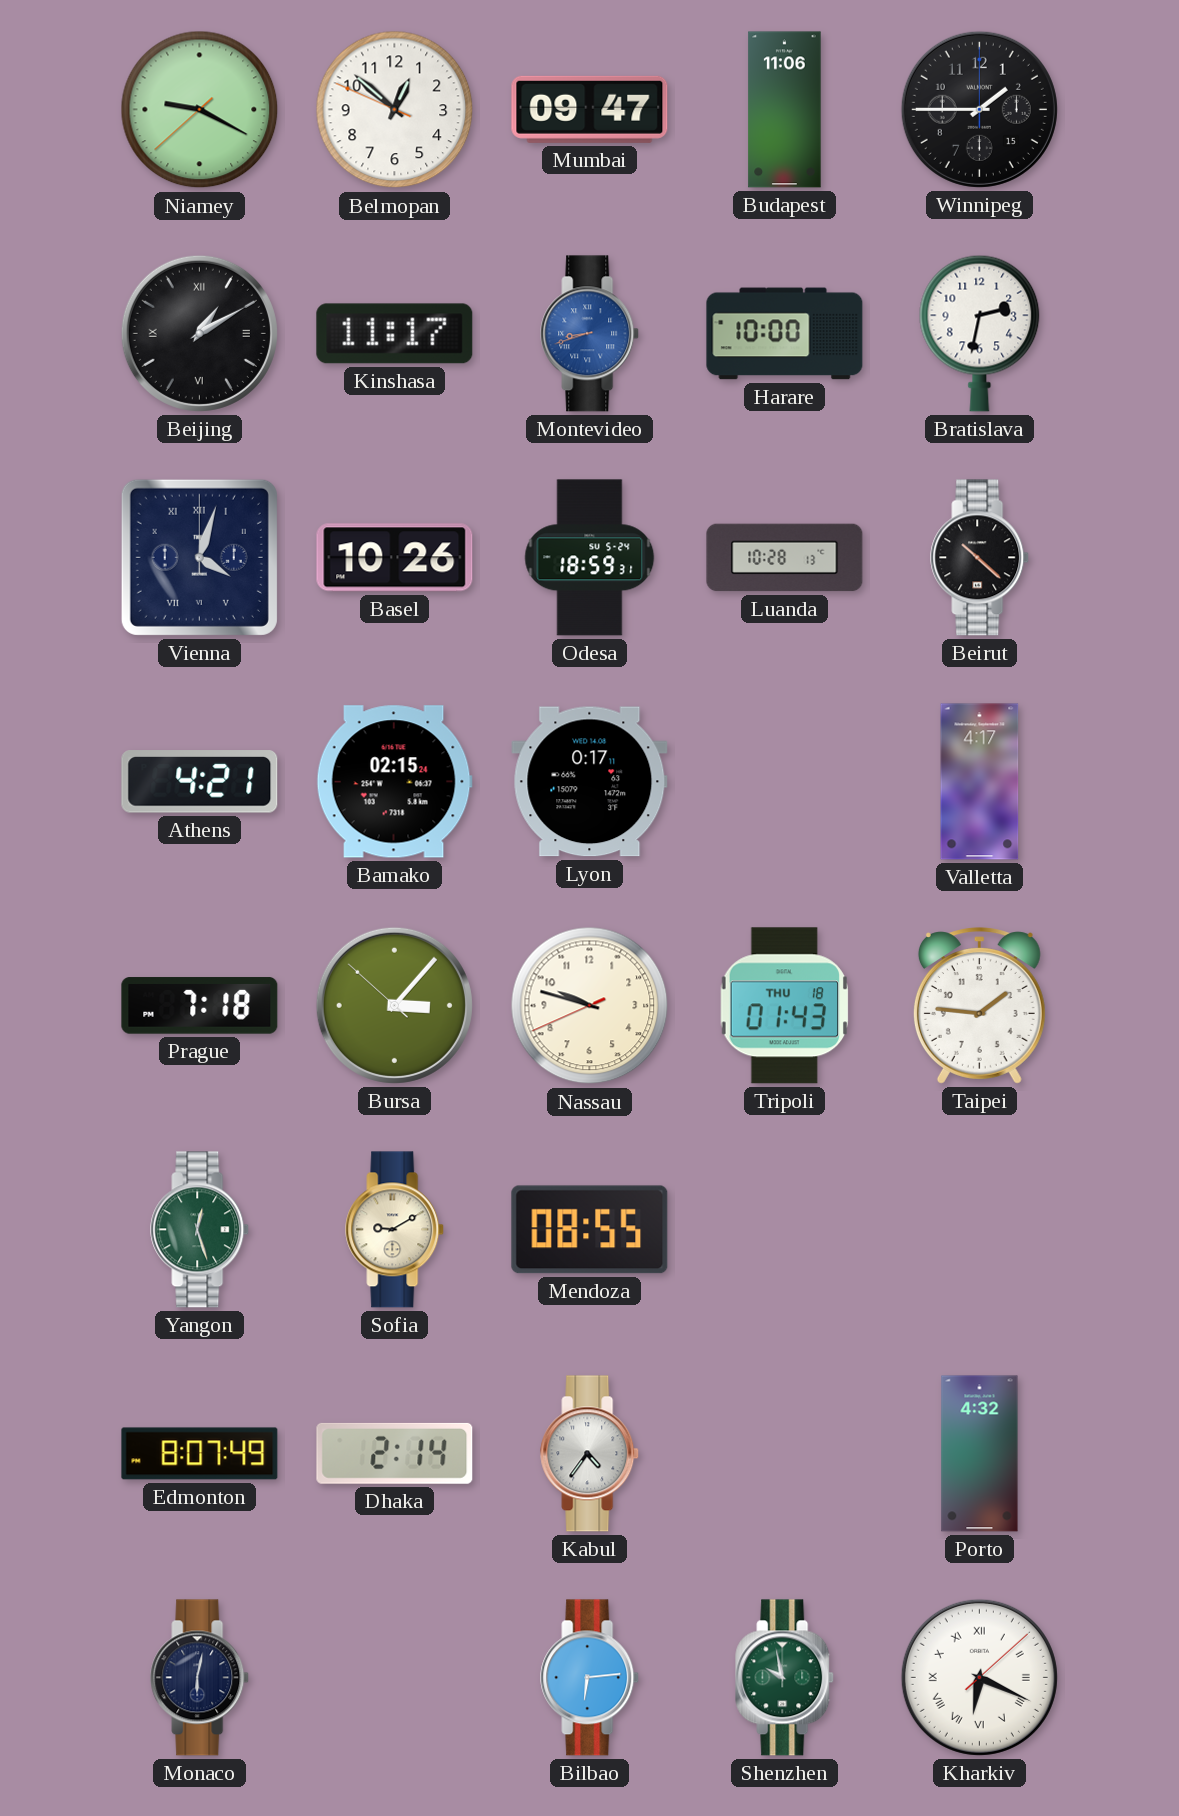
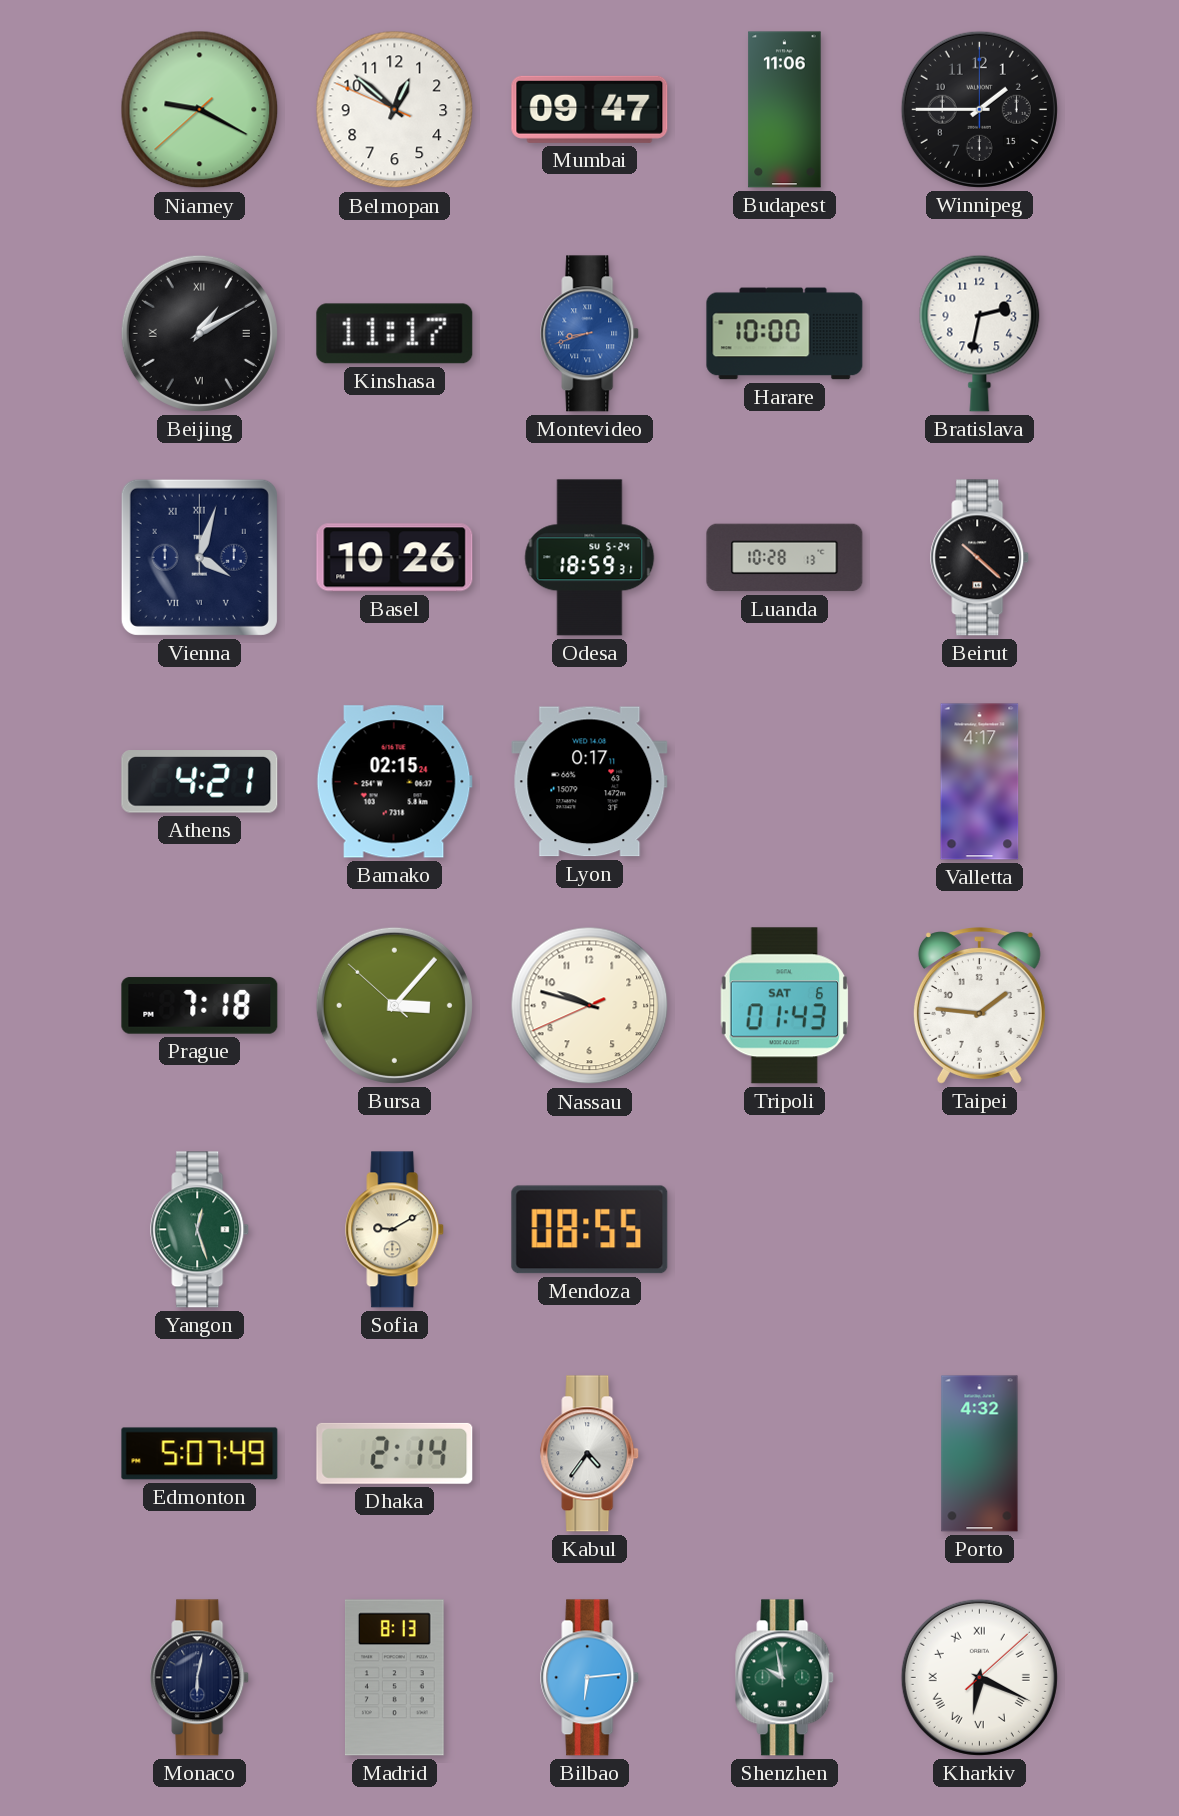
Tripoli date: THU 18 -> SAT 6 (784, 1006)
Edmonton: 8:07 -> 5:07 (200, 1454)
Madrid: none -> 8:13 (395, 1678)
